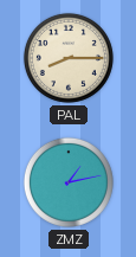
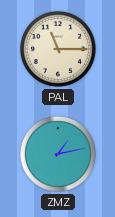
PAL: 8:15 -> 11:15 (58, 49)
